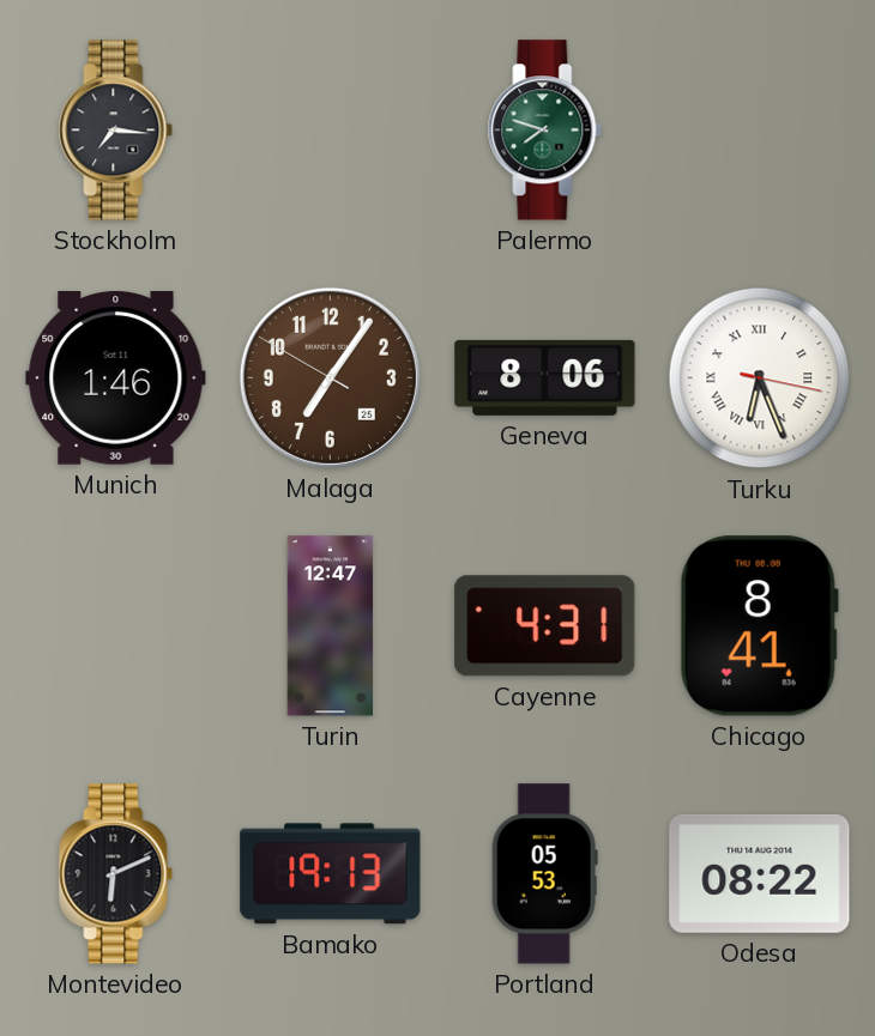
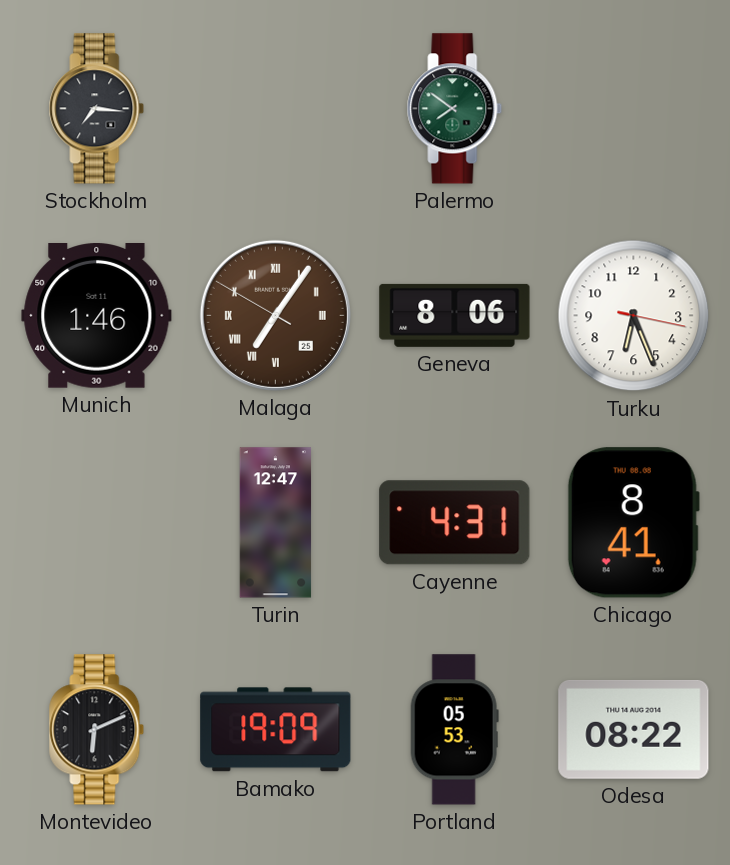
Palermo: 7:48 -> 7:51 (455, 109)
Malaga numerals: Arabic -> Roman (275, 315)
Turku numerals: Roman -> Arabic (634, 316)
Bamako: 19:13 -> 19:09 (276, 730)
